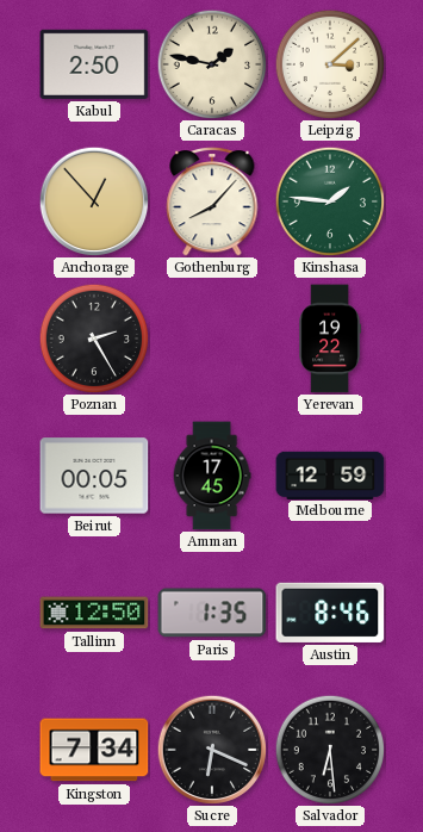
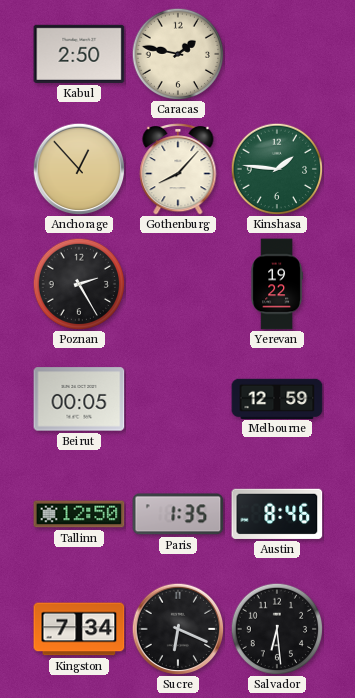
Leipzig: 3:08 -> none (330, 64)
Amman: 17:45 -> none (212, 476)
